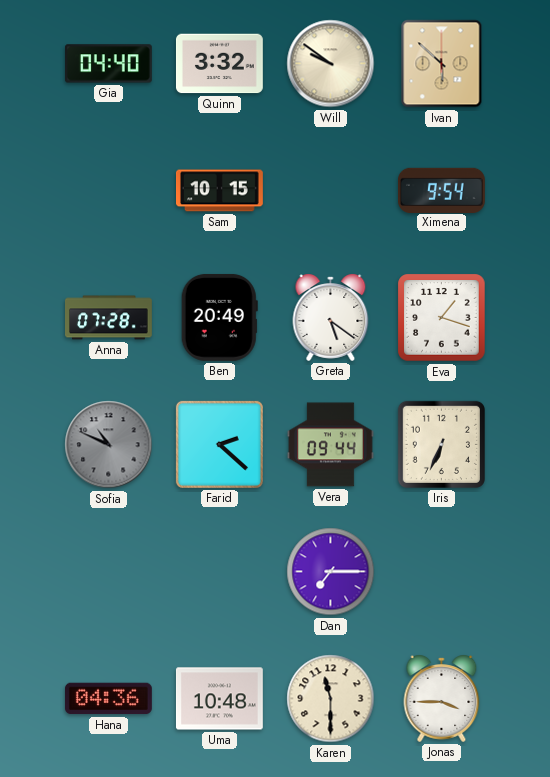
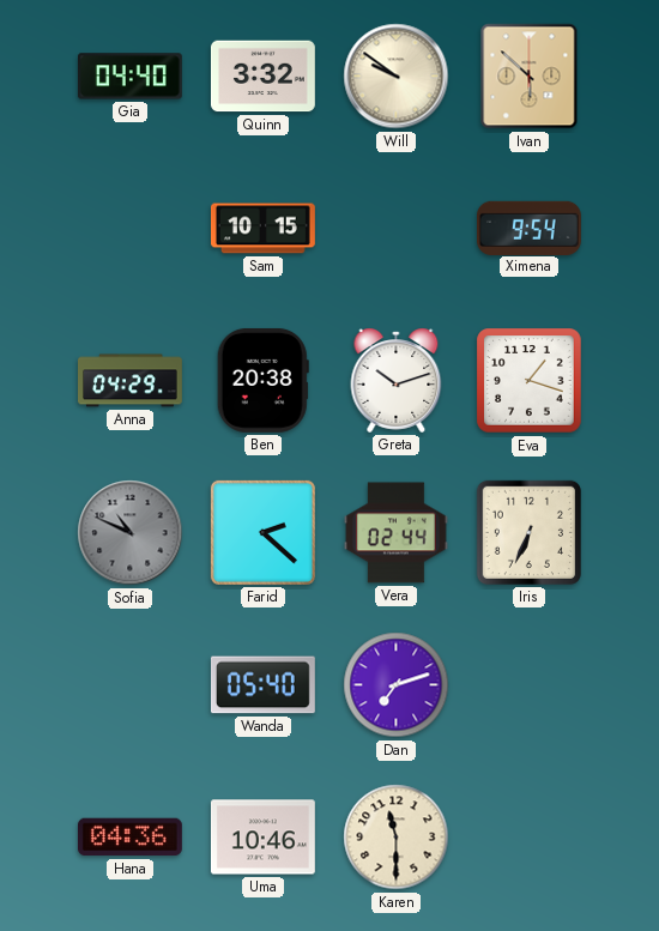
Anna: 07:28 -> 04:29 (131, 381)
Ben: 20:49 -> 20:38 (262, 380)
Greta: 5:21 -> 10:12 (397, 380)
Vera: 09:44 -> 02:44 (395, 533)
Wanda: none -> 05:40 (262, 685)
Dan: 7:15 -> 7:12 (397, 685)
Uma: 10:48 -> 10:46 (262, 838)
Jonas: 3:45 -> none (442, 698)
